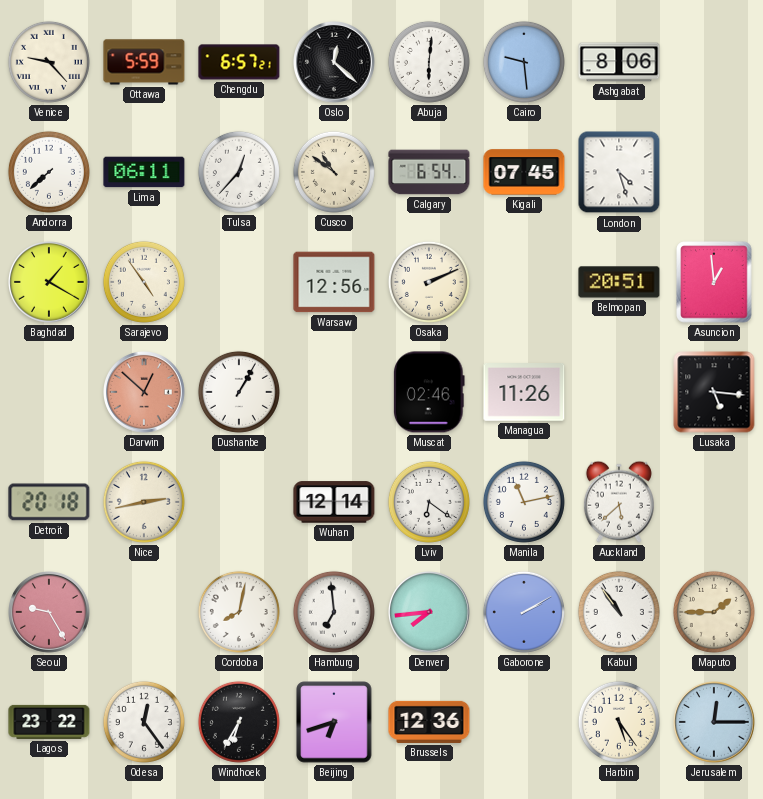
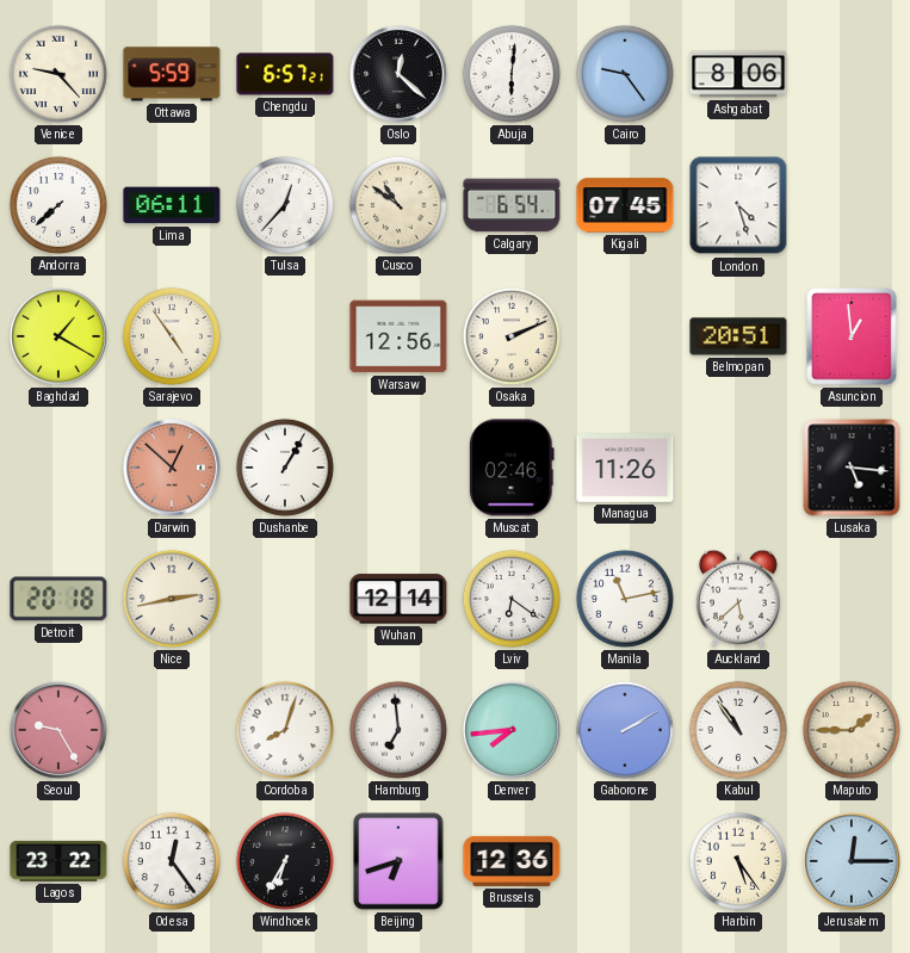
Cairo: 9:29 -> 9:24 (625, 74)
Cordoba: 8:02 -> 8:03 (285, 730)
